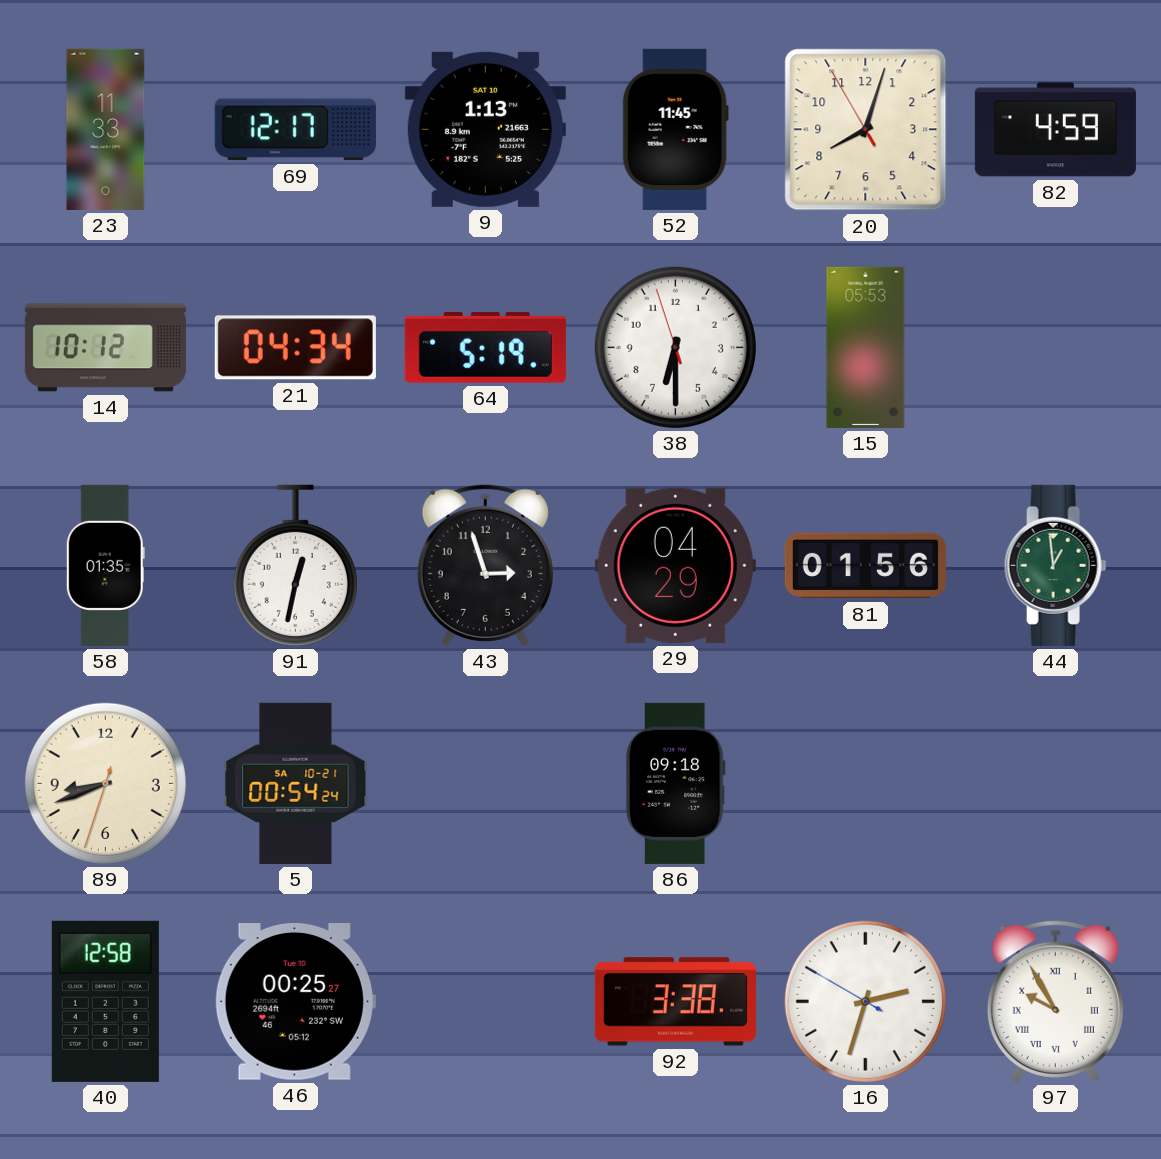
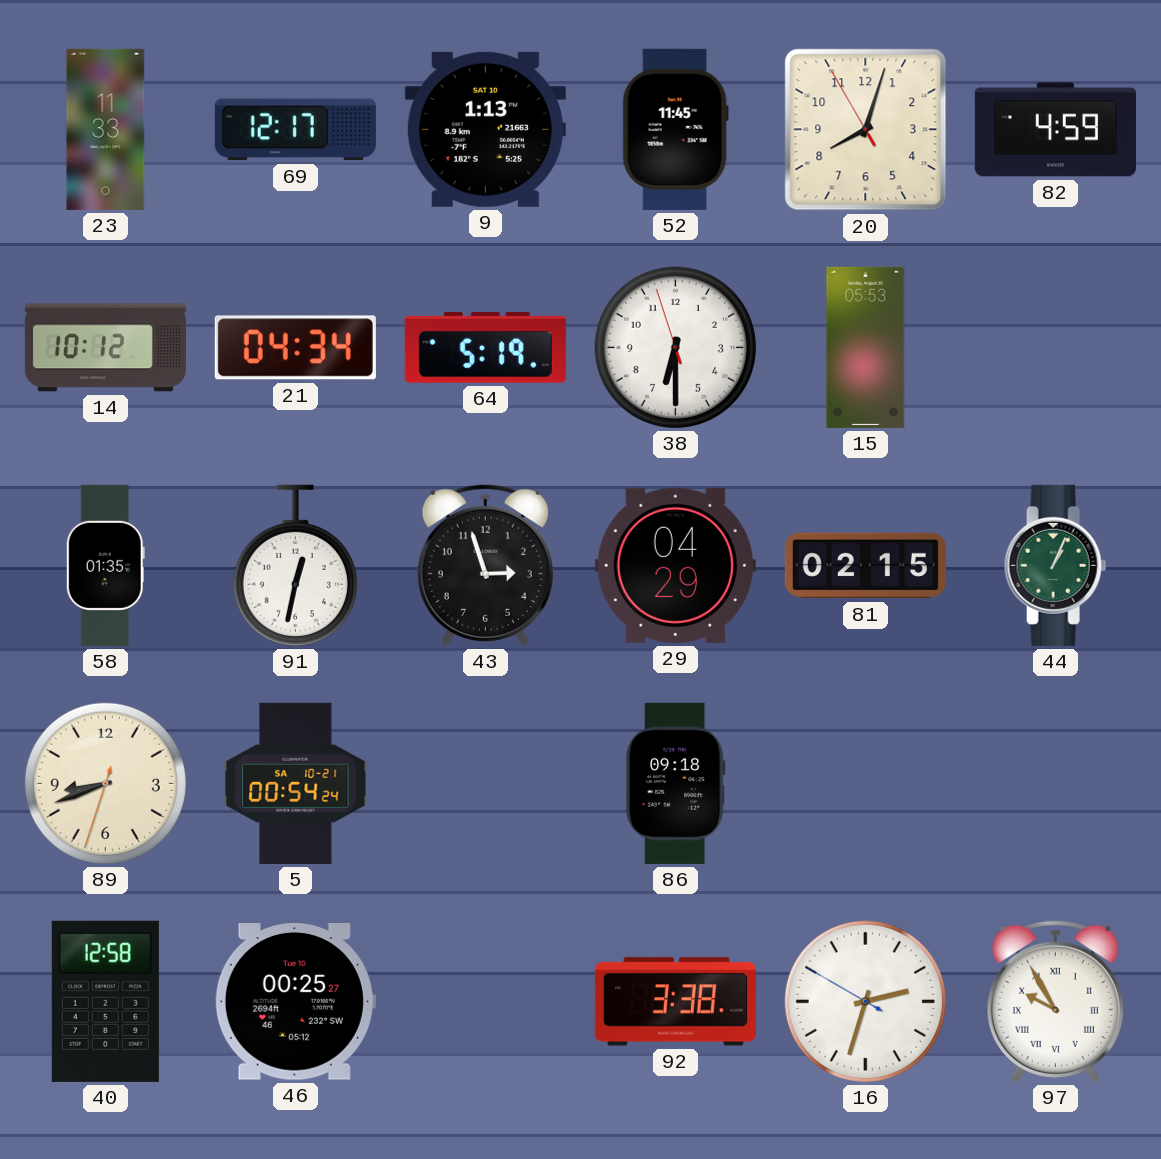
81: 01:56 -> 02:15 (865, 566)
44: 12:59 -> 1:04 (1056, 565)
